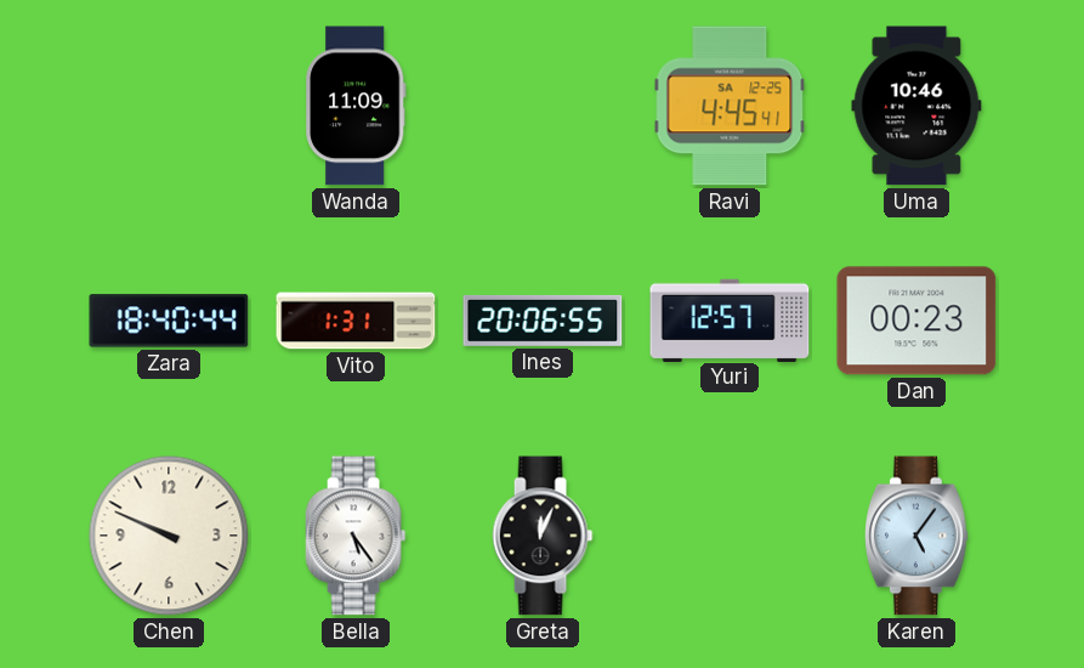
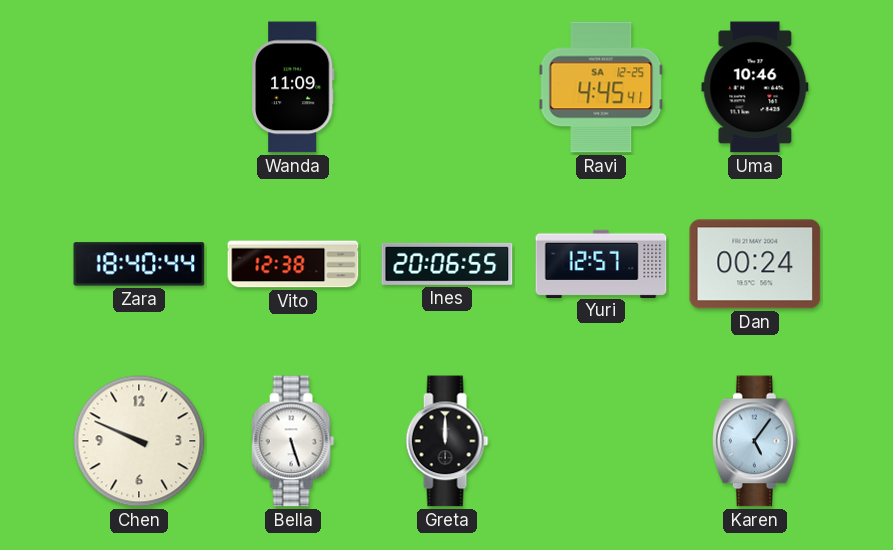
Vito: 1:31 -> 12:38 (293, 264)
Dan: 00:23 -> 00:24 (755, 264)
Bella: 5:24 -> 5:27 (293, 441)
Greta: 12:04 -> 12:00 (447, 441)
